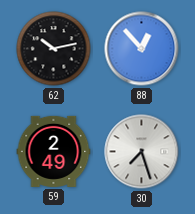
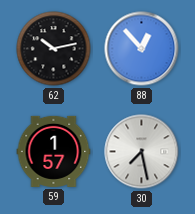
59: 2:49 -> 1:57 (54, 151)
30: 7:27 -> 7:28 (142, 152)
